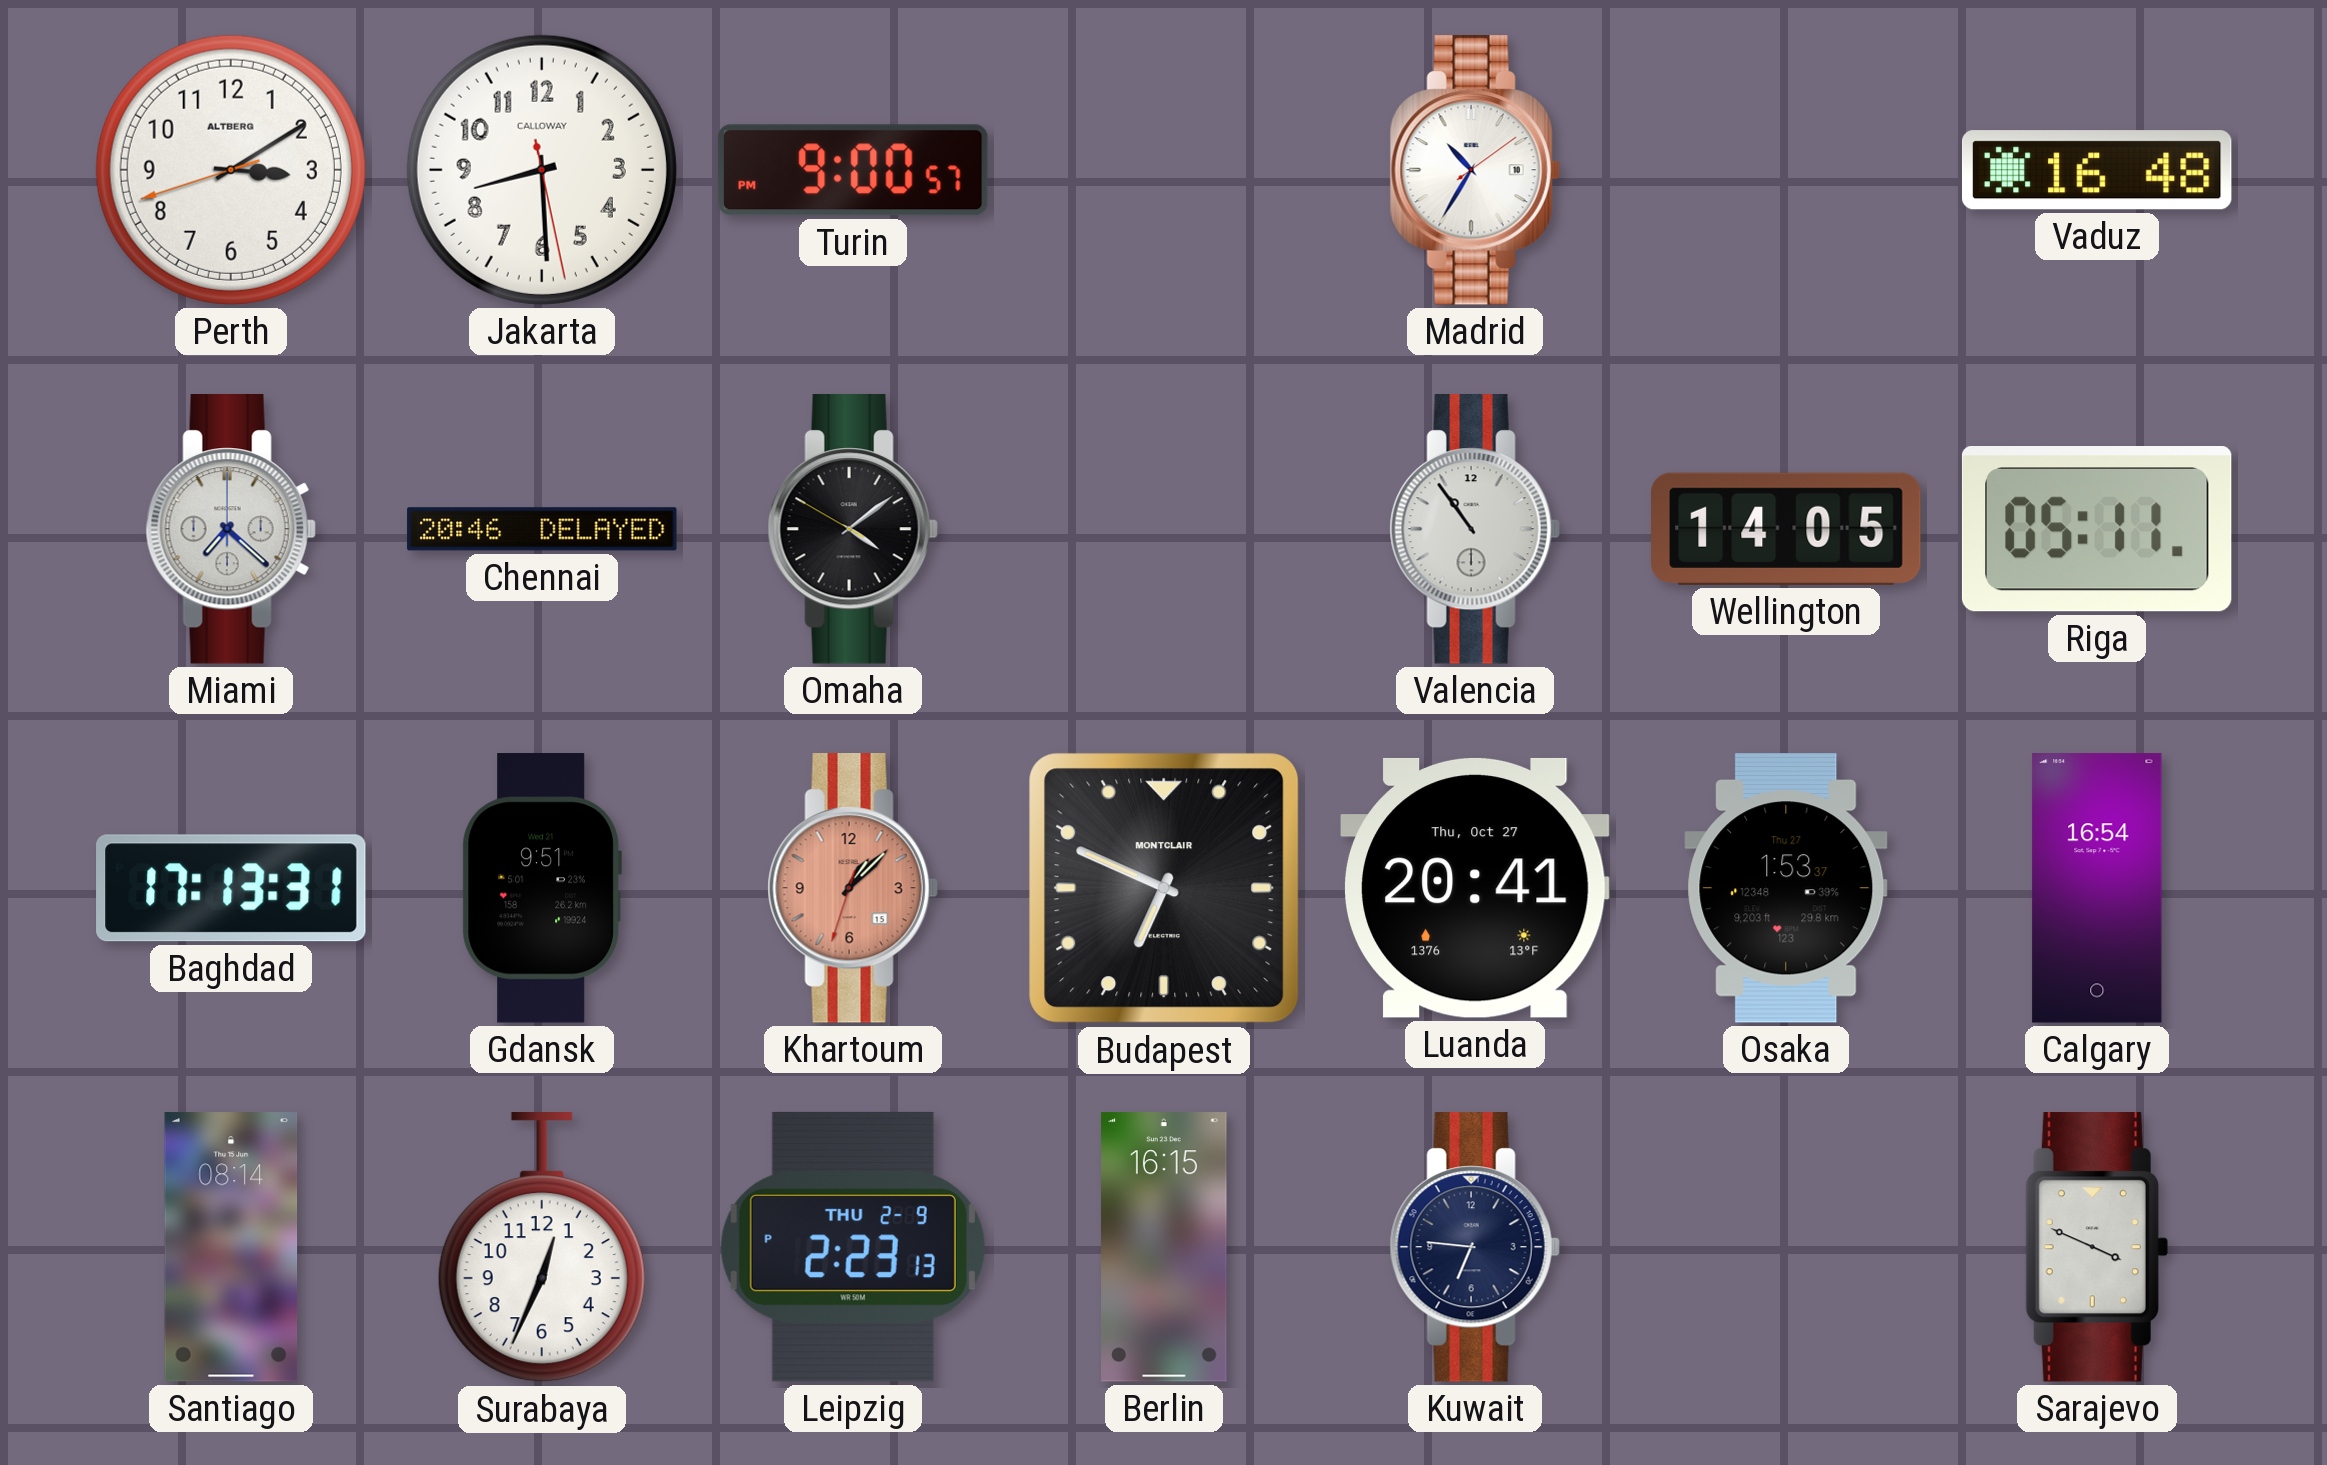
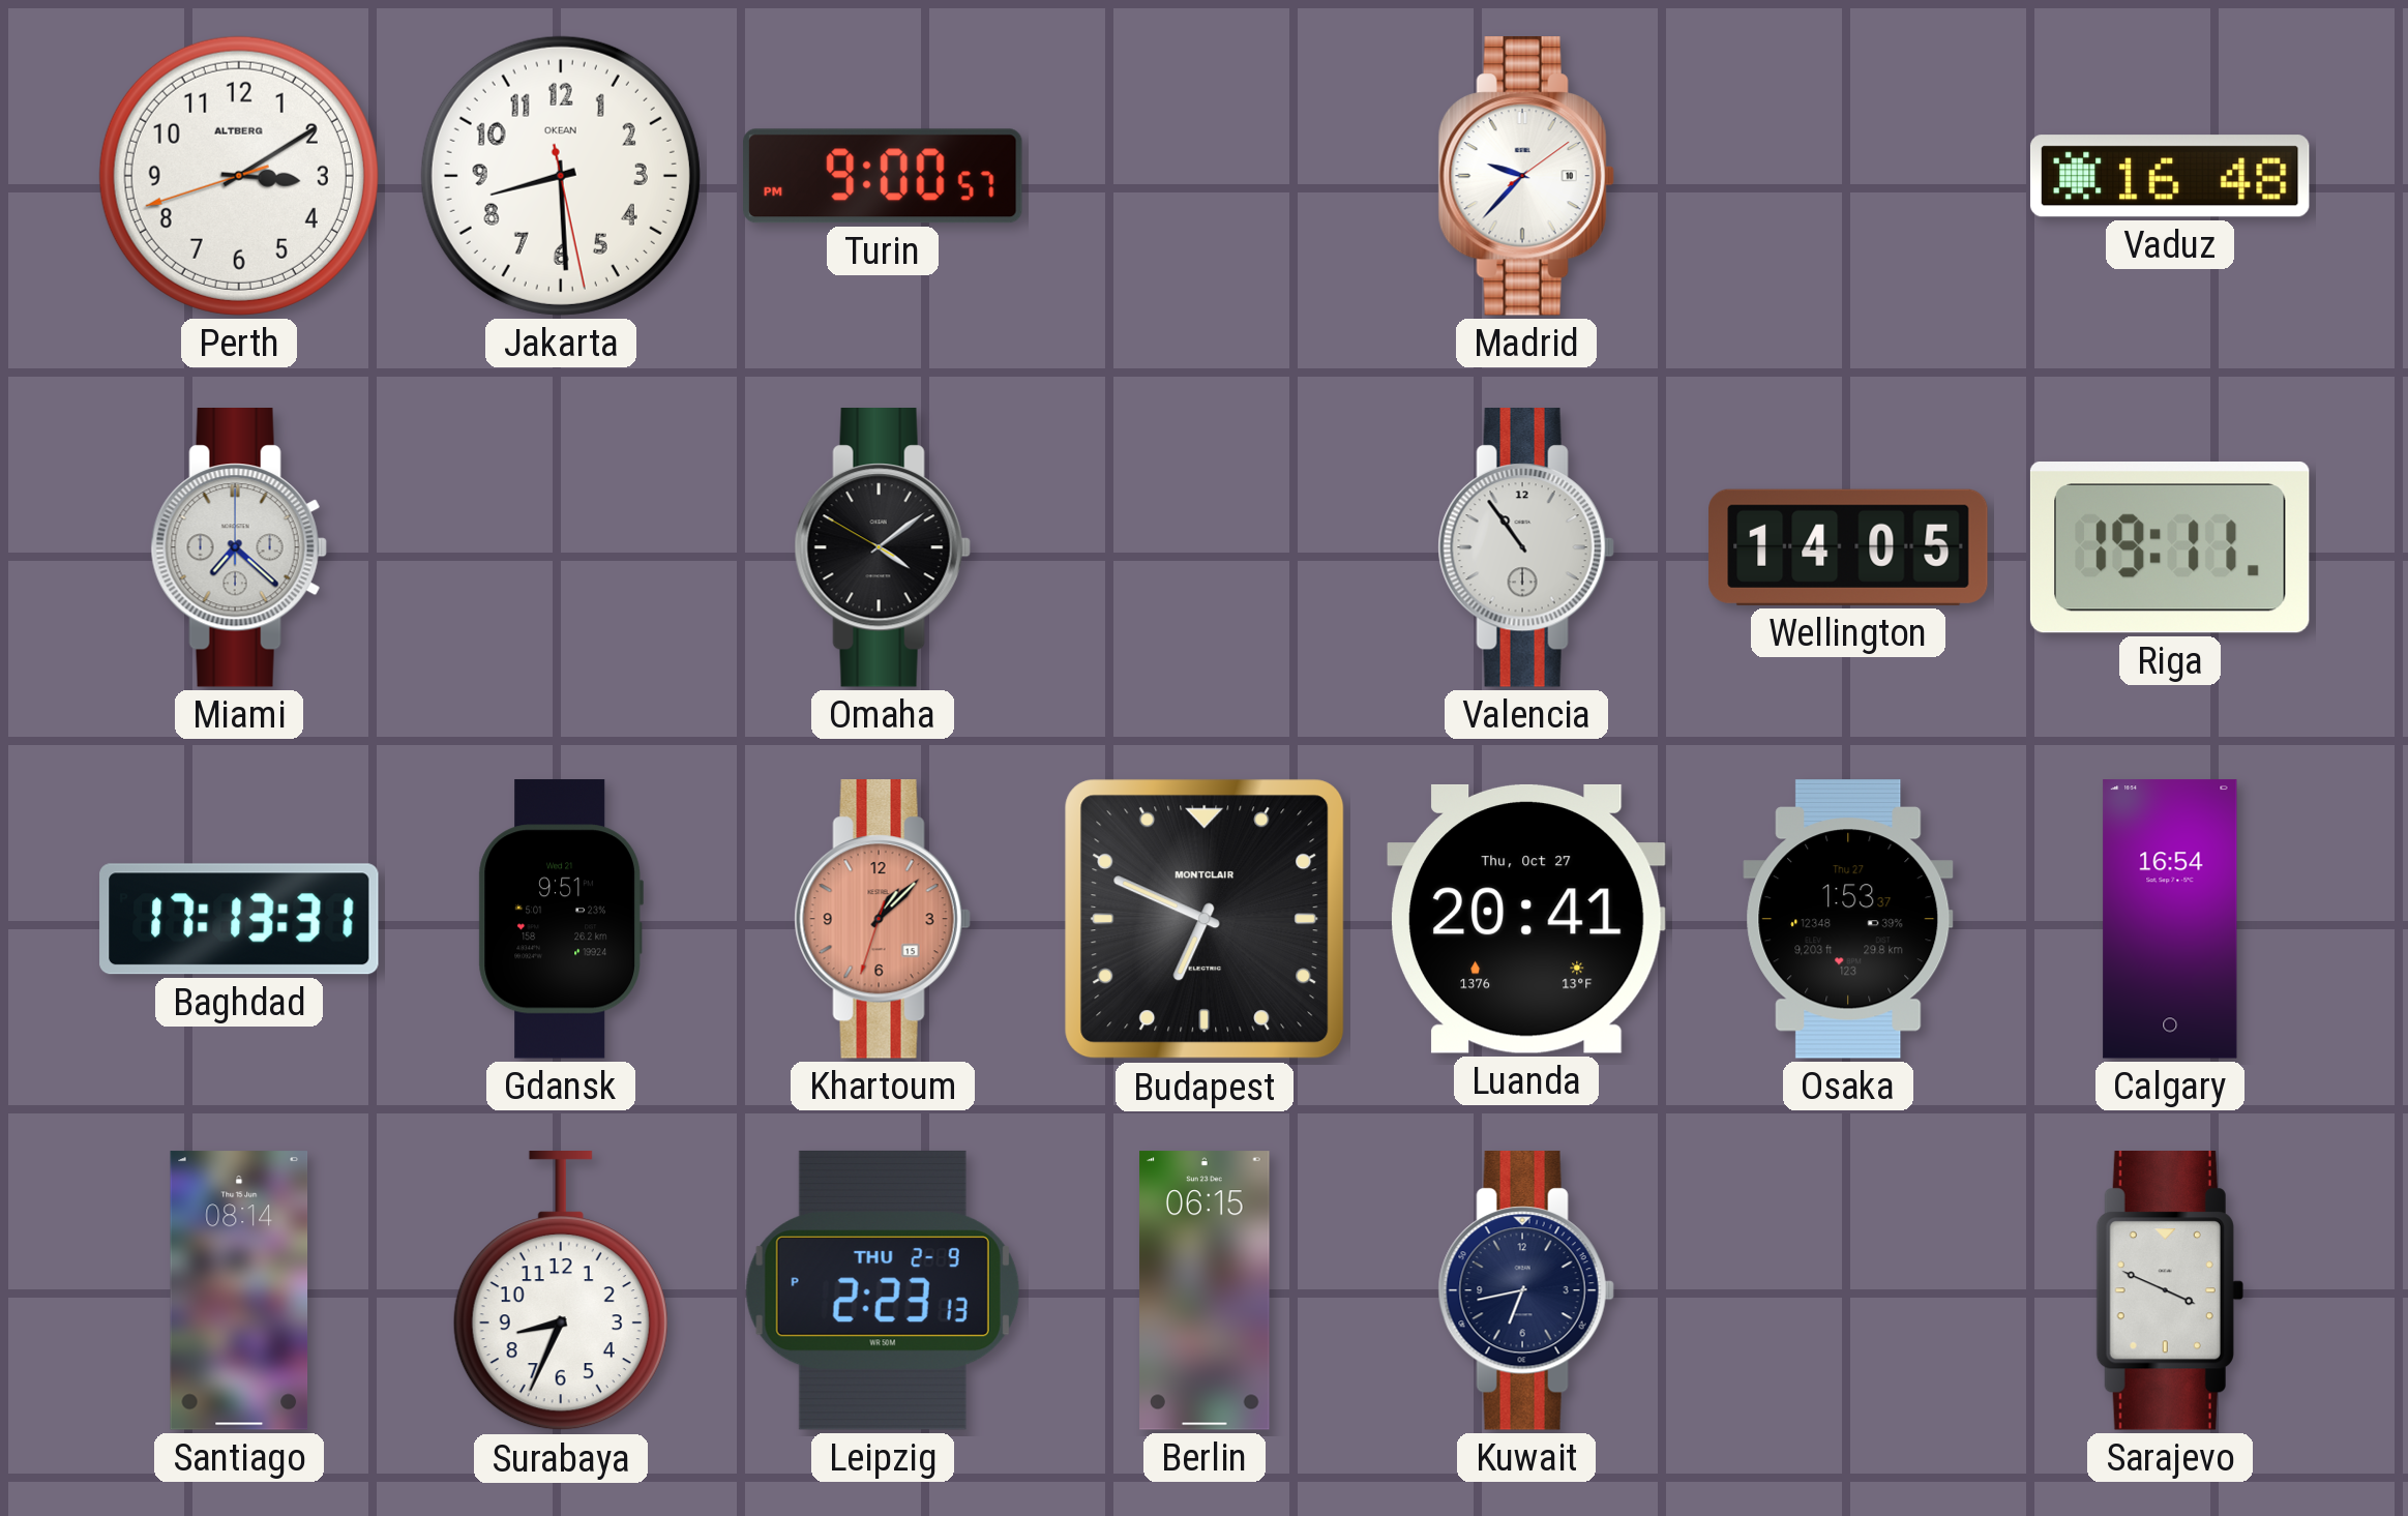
Jakarta brand: CALLOWAY -> OKEAN (561, 176)
Madrid: 10:35 -> 9:37 (1526, 177)
Chennai: 20:46 -> none (542, 529)
Riga: 05:11 -> 19:11 (2170, 548)
Surabaya: 12:34 -> 8:34 (561, 1291)
Berlin: 16:15 -> 06:15 (1205, 1290)
Kuwait: 6:46 -> 6:43 (1526, 1291)
